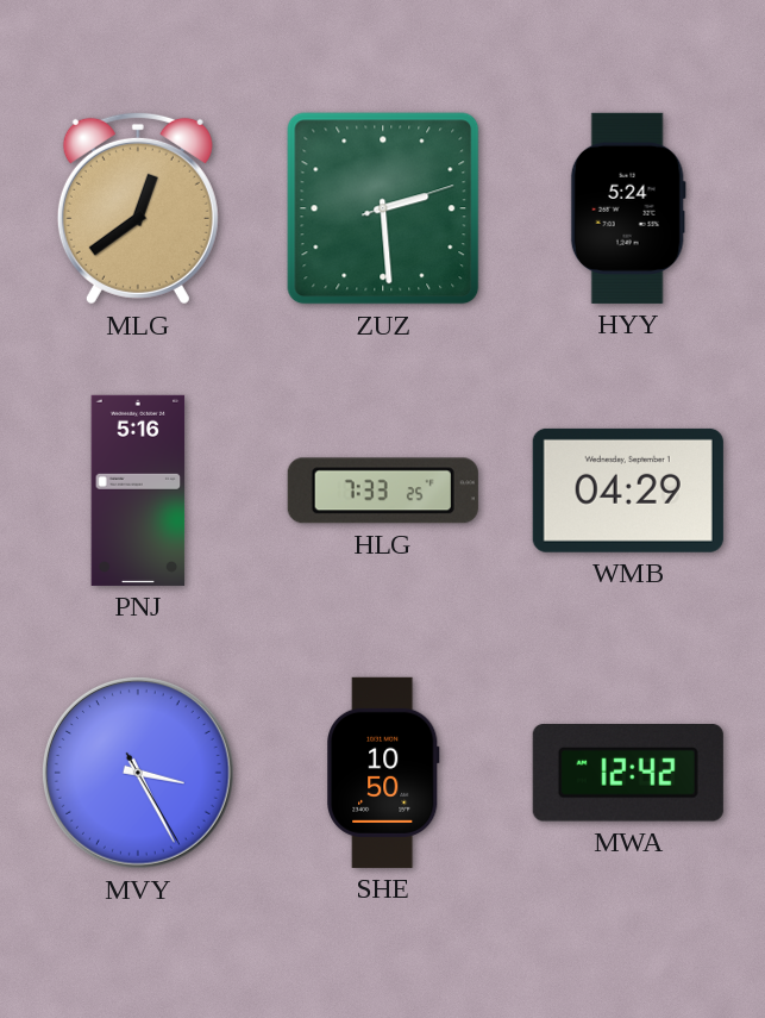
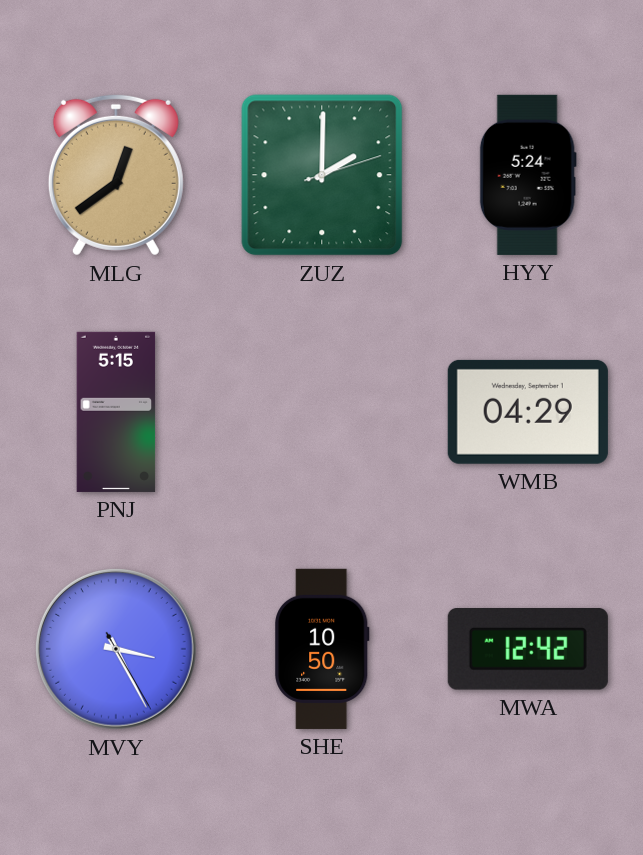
ZUZ: 2:29 -> 2:00 (322, 175)
PNJ: 5:16 -> 5:15 (116, 412)
HLG: 7:33 -> none (383, 491)
